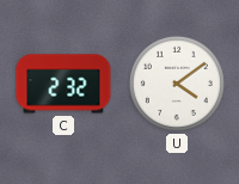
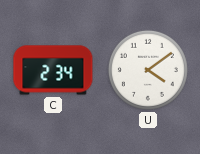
C: 2:32 -> 2:34 (53, 70)
